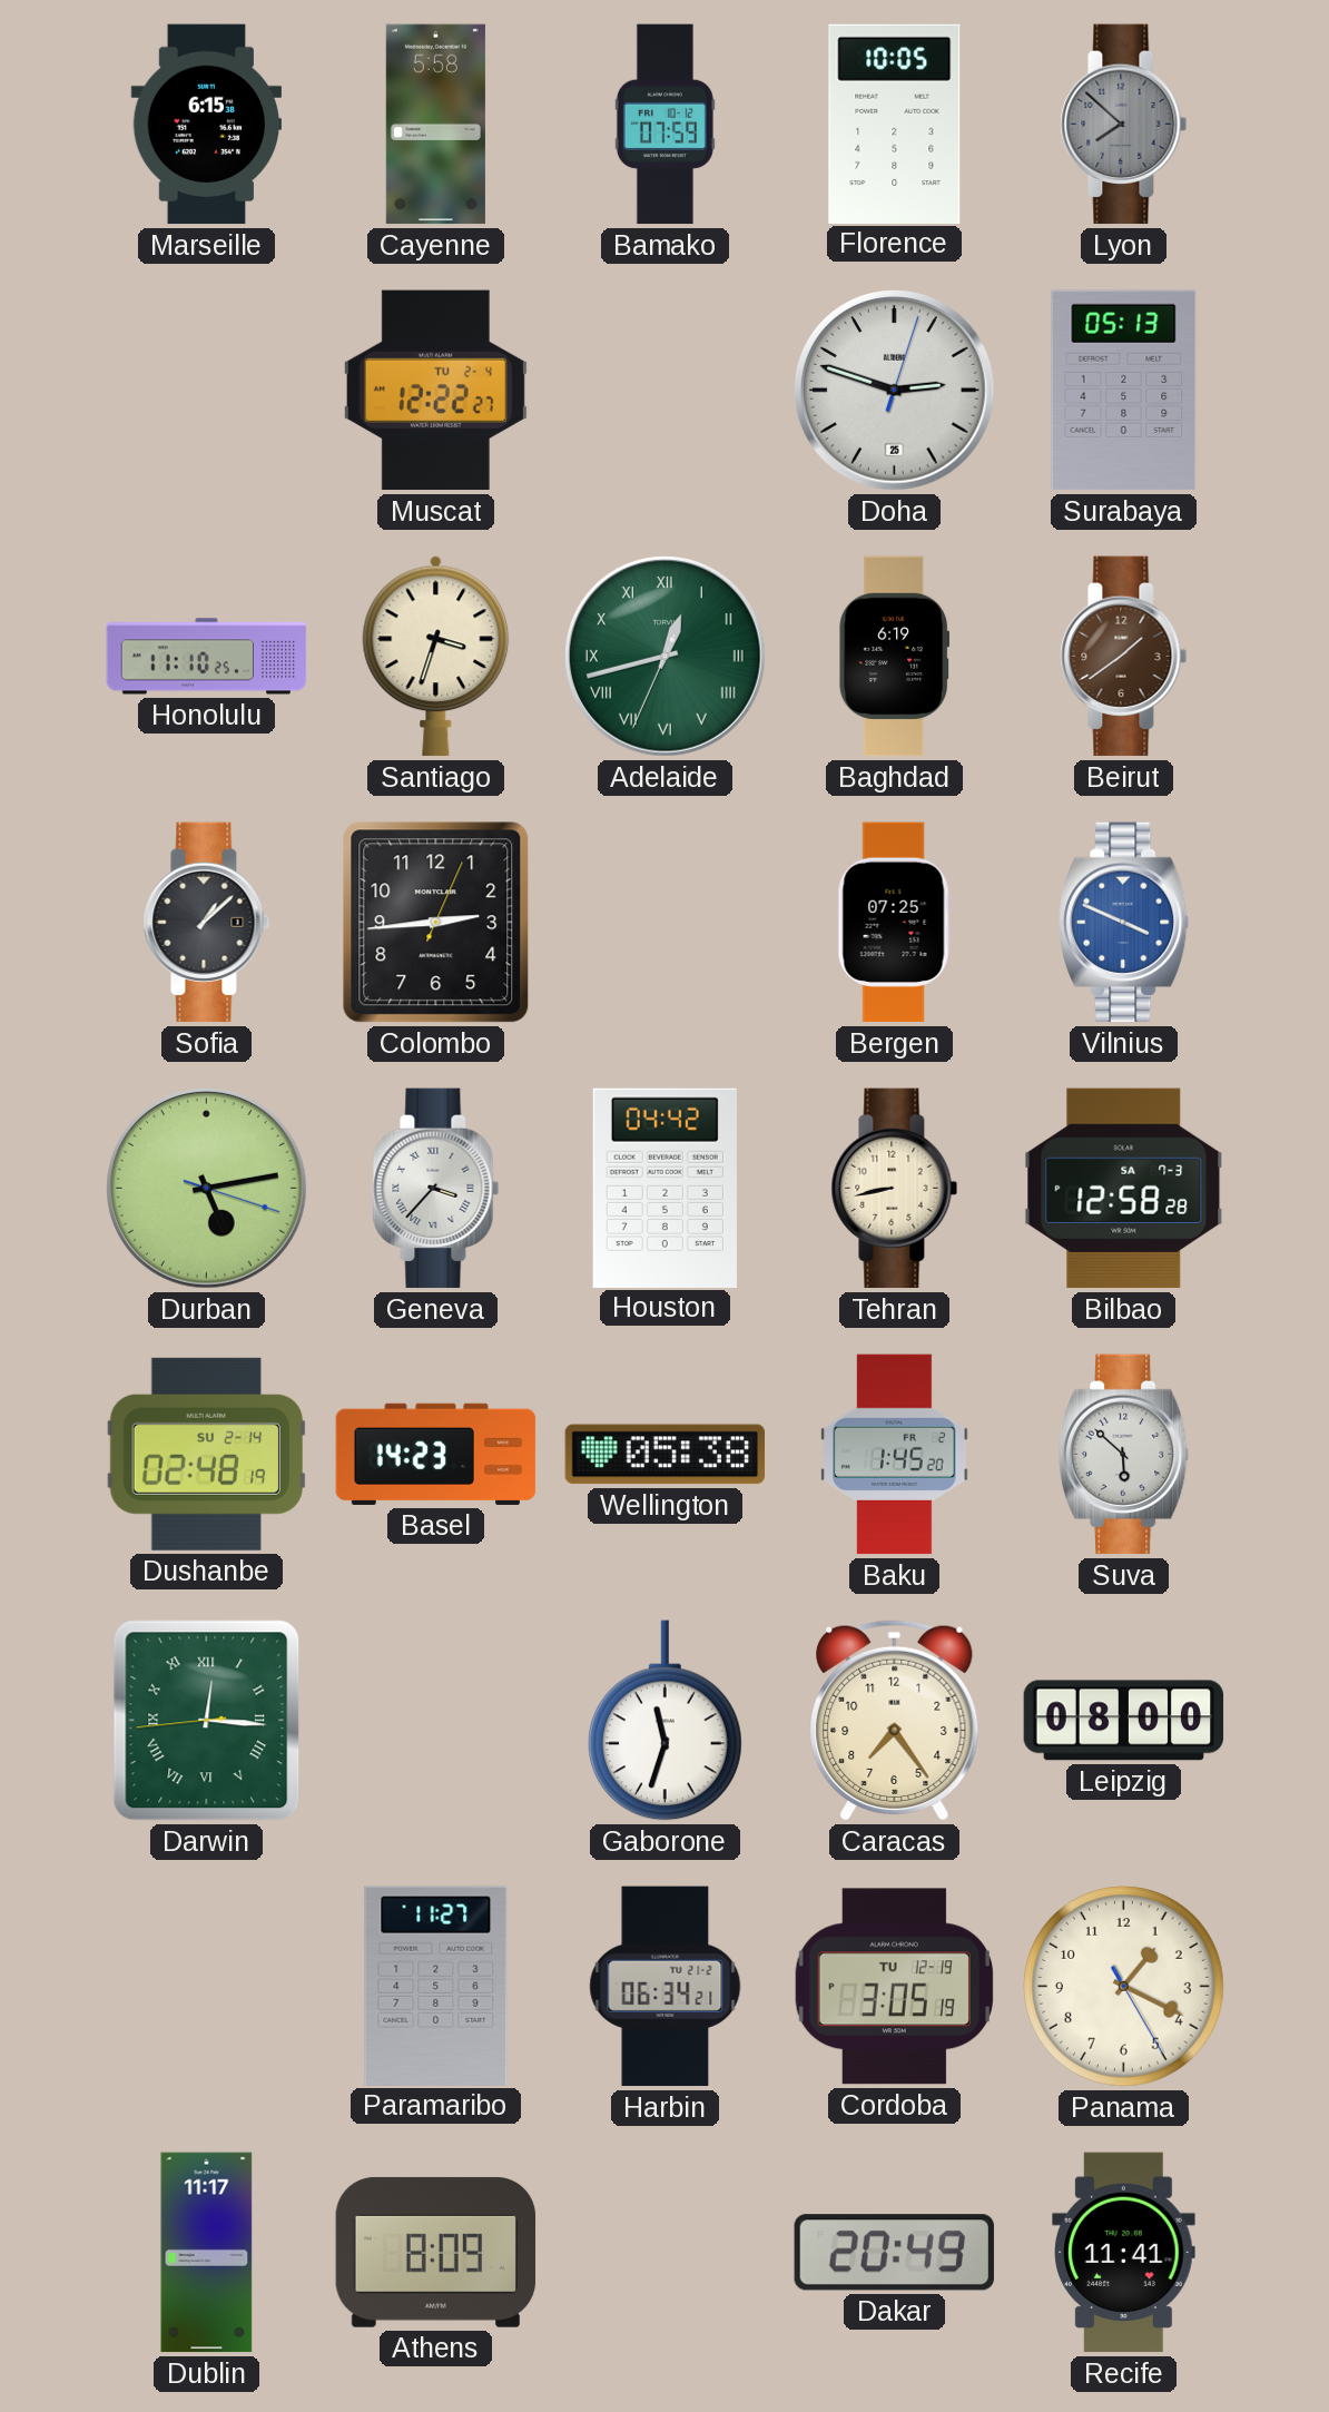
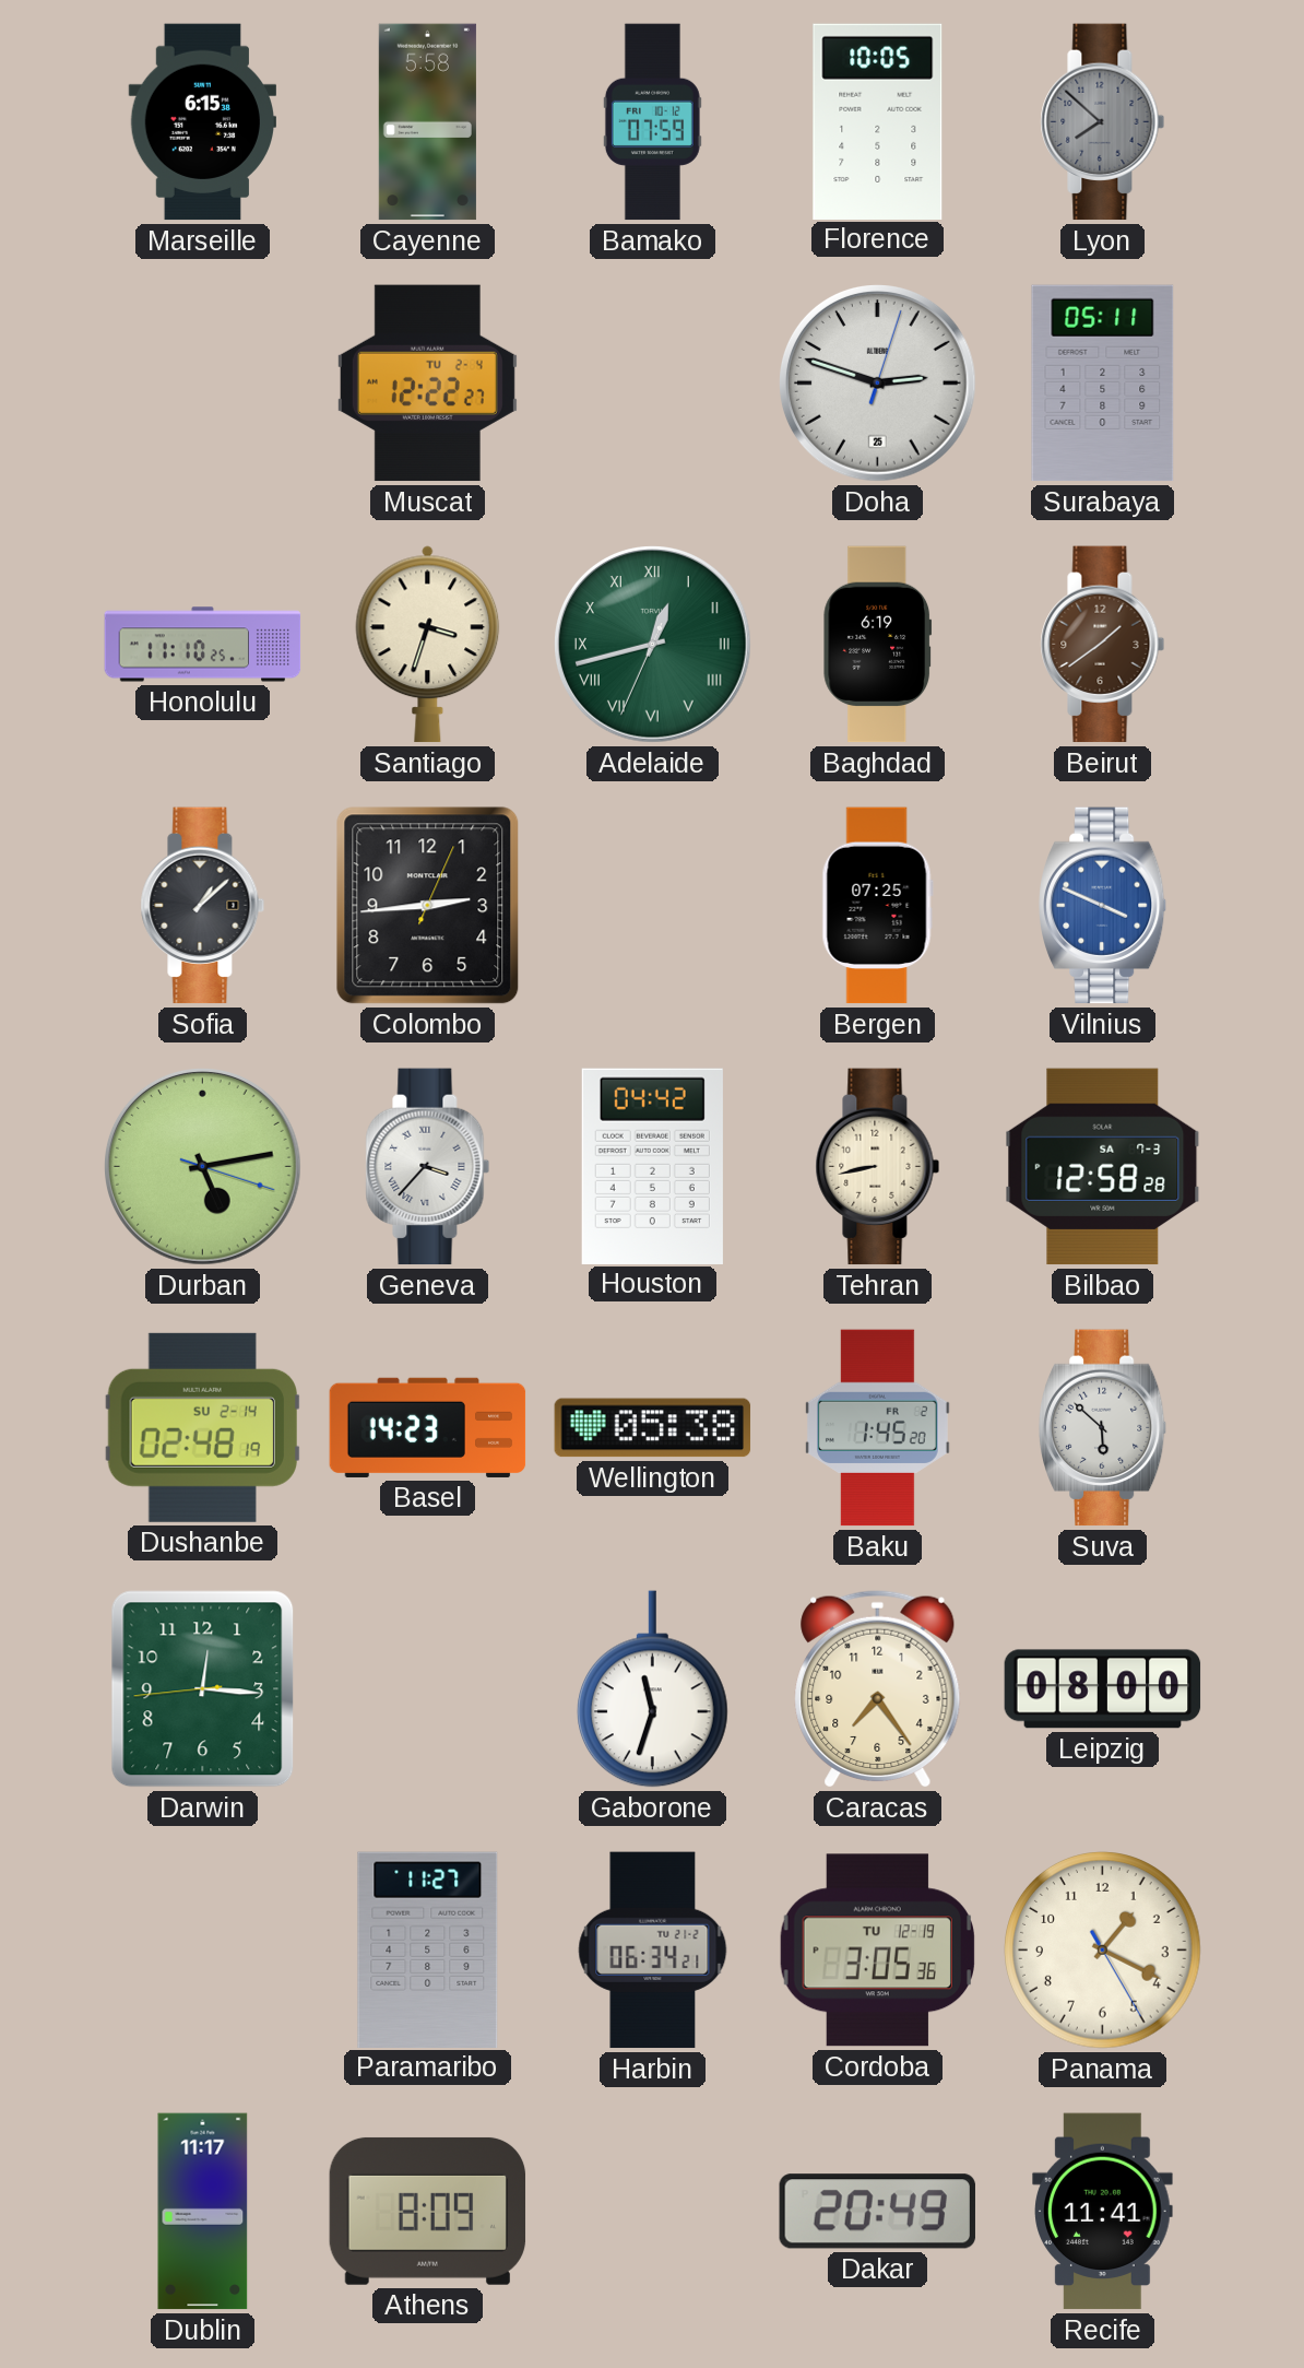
Surabaya: 05:13 -> 05:11 (1103, 384)
Darwin numerals: Roman -> Arabic (203, 1689)
Cordoba: 3:05:19 -> 3:05:36 (877, 1951)
